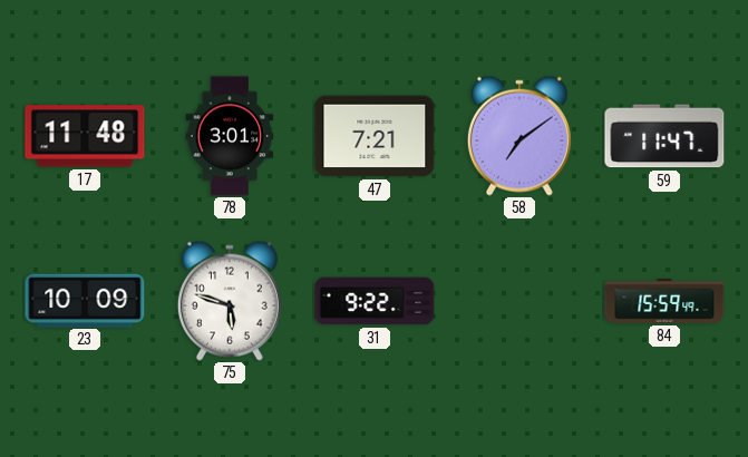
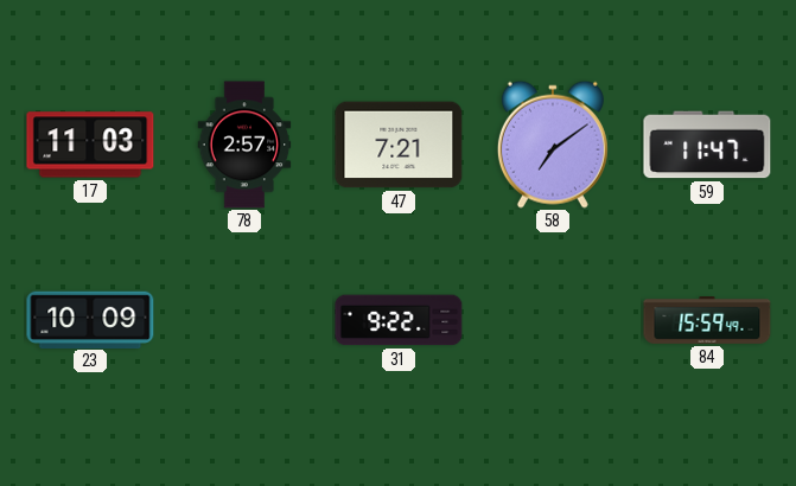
17: 11:48 -> 11:03 (90, 145)
78: 3:01 -> 2:57 (244, 145)
75: 5:48 -> none (230, 301)
